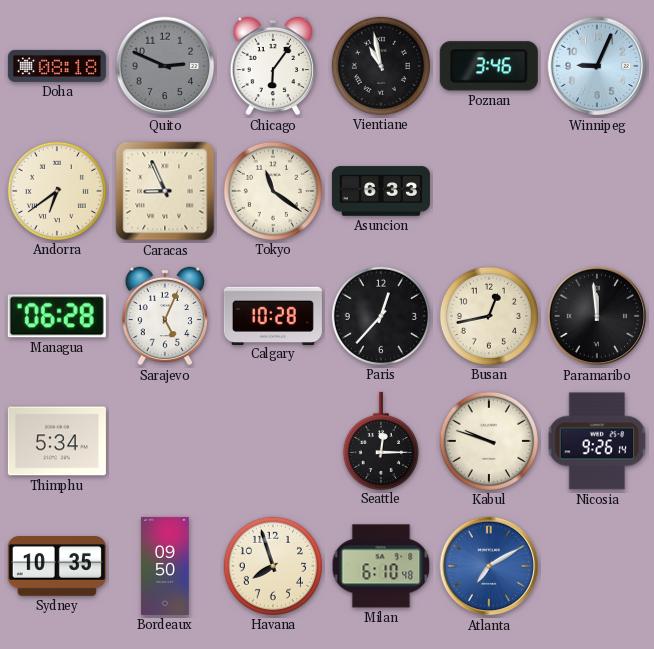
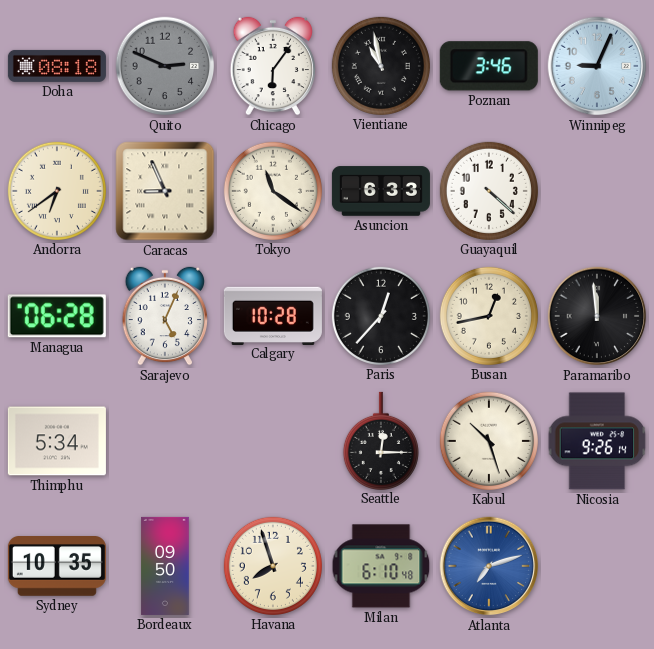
Guayaquil: none -> 4:22 (489, 191)
Kabul: 9:48 -> 10:27 (489, 441)
Atlanta: 7:10 -> 7:12 (489, 566)
